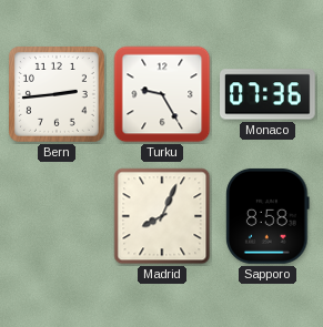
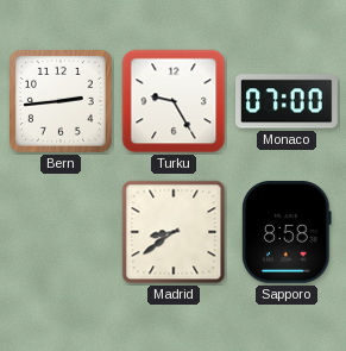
Monaco: 07:36 -> 07:00 (288, 101)
Madrid: 8:04 -> 8:39 (174, 232)
